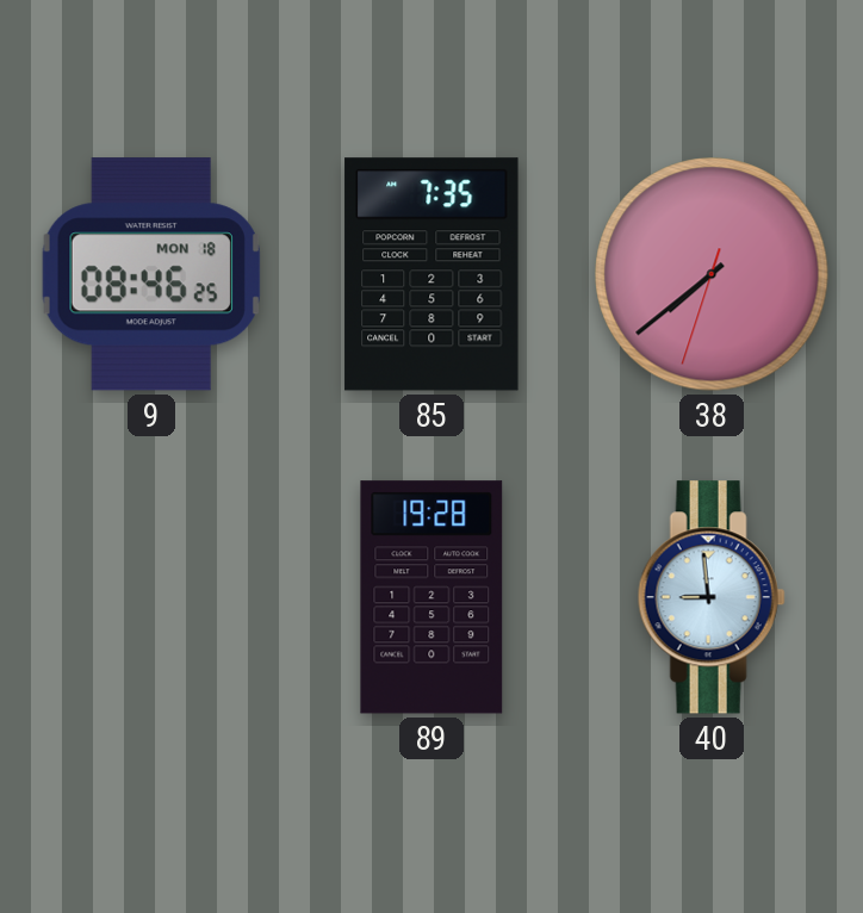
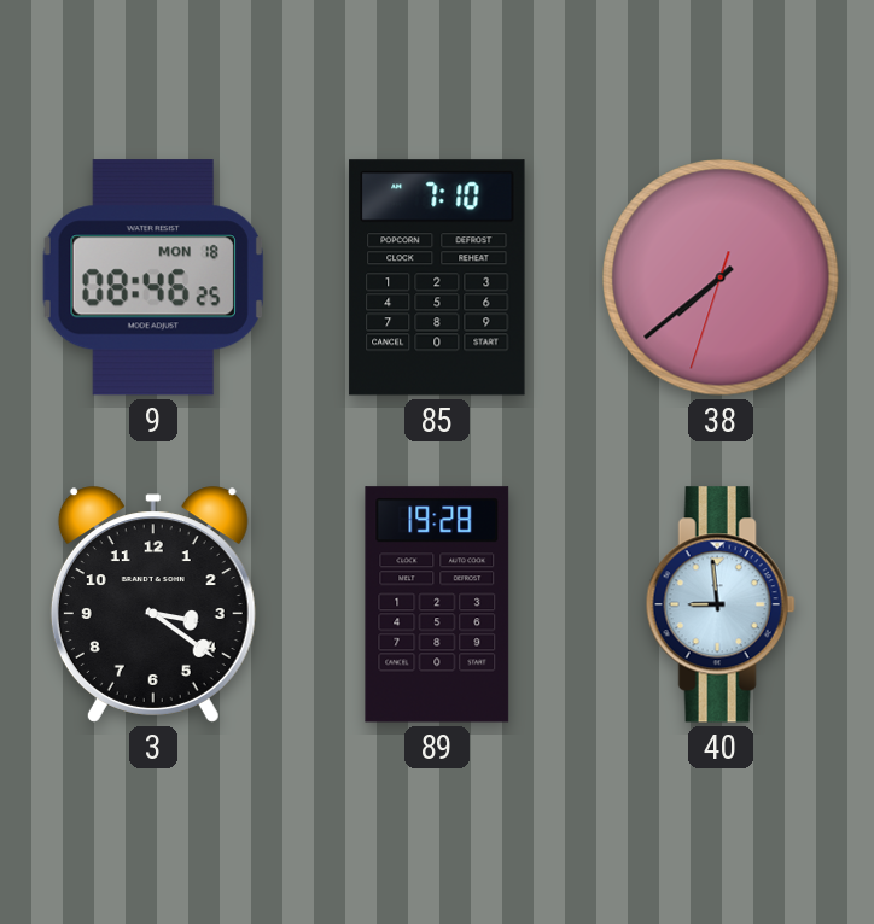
85: 7:35 -> 7:10 (437, 277)
3: none -> 3:21 (153, 604)
